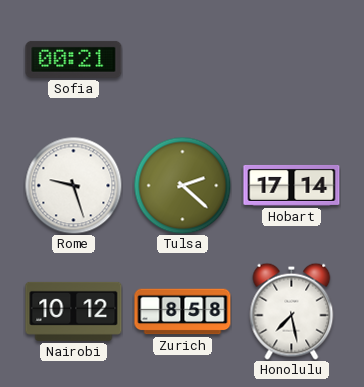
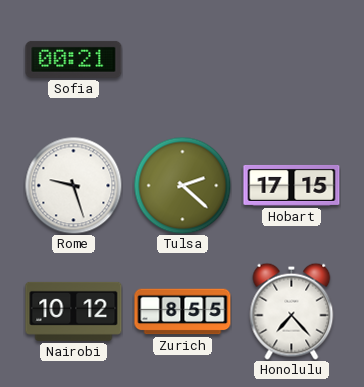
Hobart: 17:14 -> 17:15 (292, 185)
Zurich: 8:58 -> 8:55 (183, 312)
Honolulu: 7:28 -> 7:23 (292, 311)
